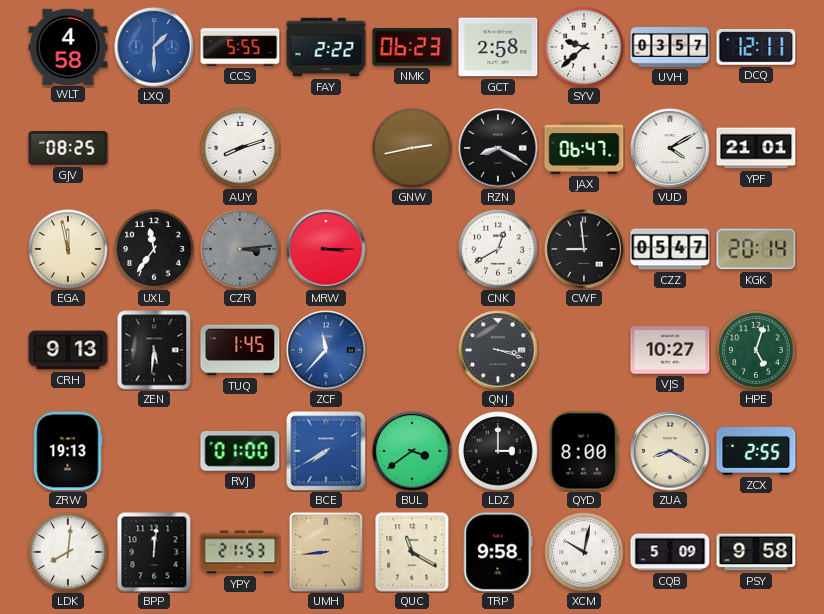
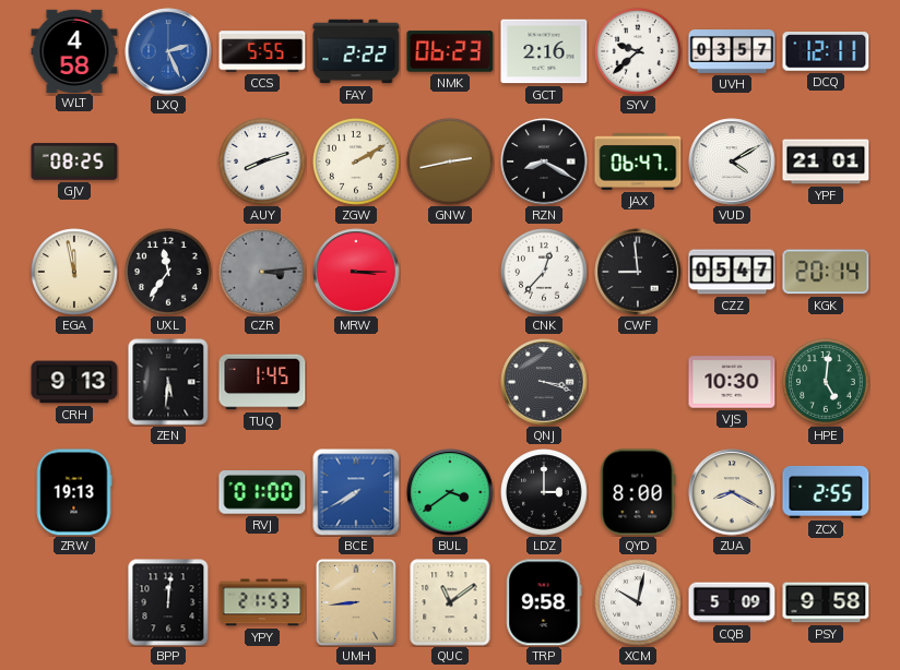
LXQ: 1:30 -> 2:26 (168, 51)
GCT: 2:58 -> 2:16 (544, 51)
ZGW: none -> 2:10 (356, 161)
CNK: 12:40 -> 12:37 (544, 272)
ZCF: 11:37 -> none (326, 350)
VJS: 10:27 -> 10:30 (732, 382)
HPE: 5:03 -> 5:01 (826, 382)
LDK: 8:01 -> none (68, 552)
QUC: 11:20 -> 11:09 (450, 602)
